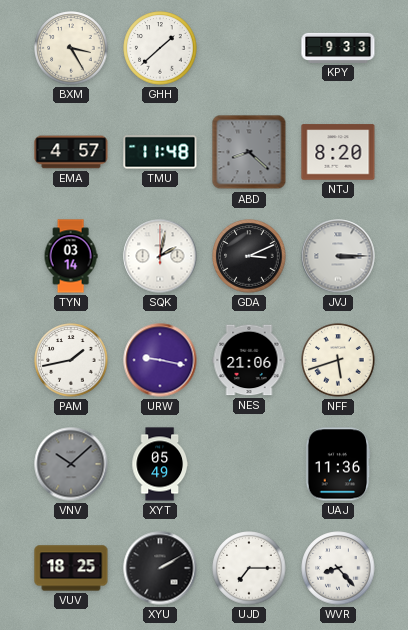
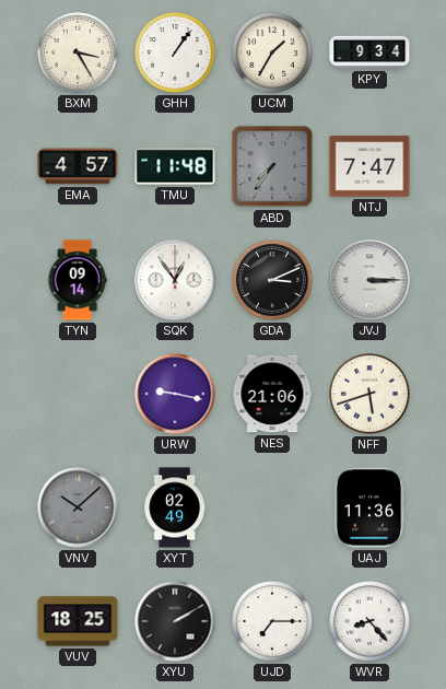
GHH: 1:38 -> 1:06 (175, 52)
UCM: none -> 1:35 (272, 52)
KPY: 9:33 -> 9:34 (369, 52)
ABD: 8:22 -> 7:36 (272, 166)
NTJ: 8:20 -> 7:47 (369, 166)
TYN: 03:14 -> 09:14 (78, 280)
SQK: 2:02 -> 12:54 (175, 280)
PAM: 1:43 -> none (71, 360)
XYT: 05:49 -> 02:49 (175, 507)
